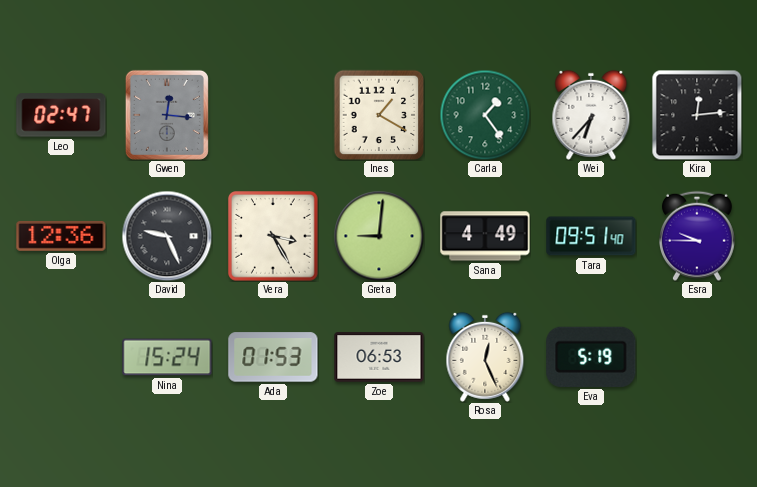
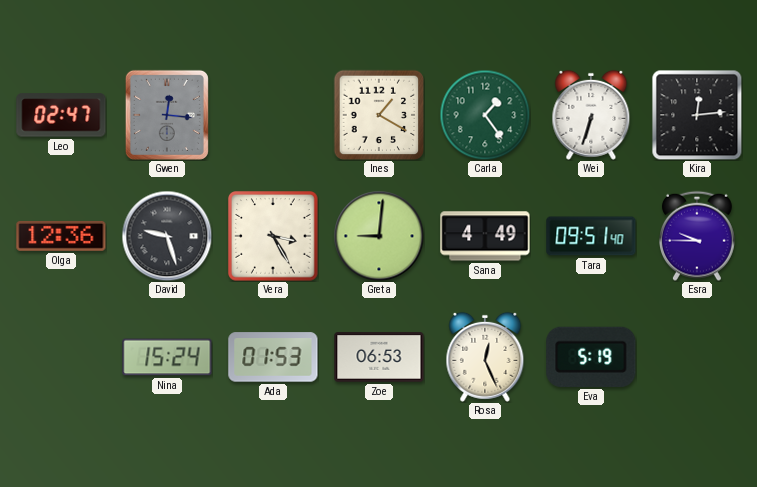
Wei: 6:37 -> 6:33 (591, 115)
David: 9:26 -> 9:27 (167, 236)
